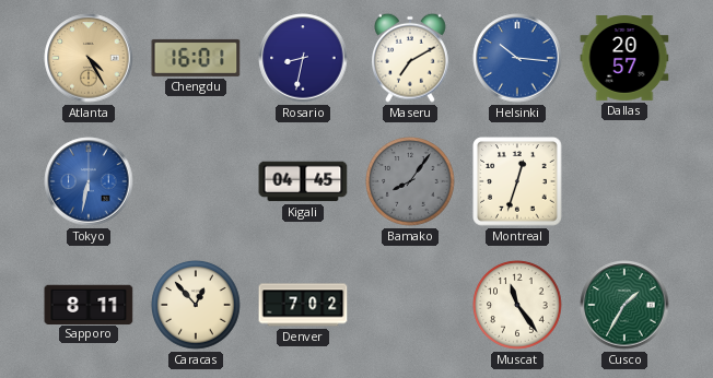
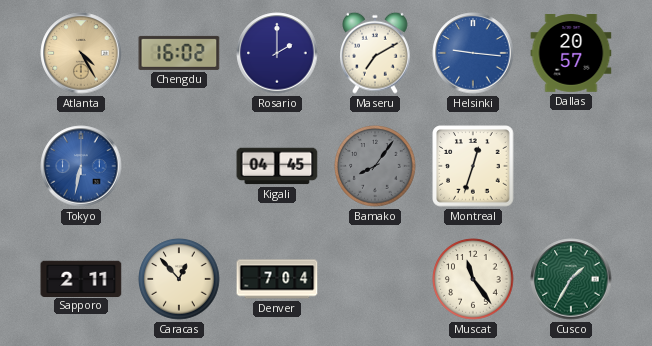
Chengdu: 16:01 -> 16:02 (179, 53)
Rosario: 8:32 -> 2:00 (277, 53)
Helsinki: 10:16 -> 9:16 (473, 53)
Sapporo: 8:11 -> 2:11 (81, 278)
Denver: 7:02 -> 7:04 (277, 279)
